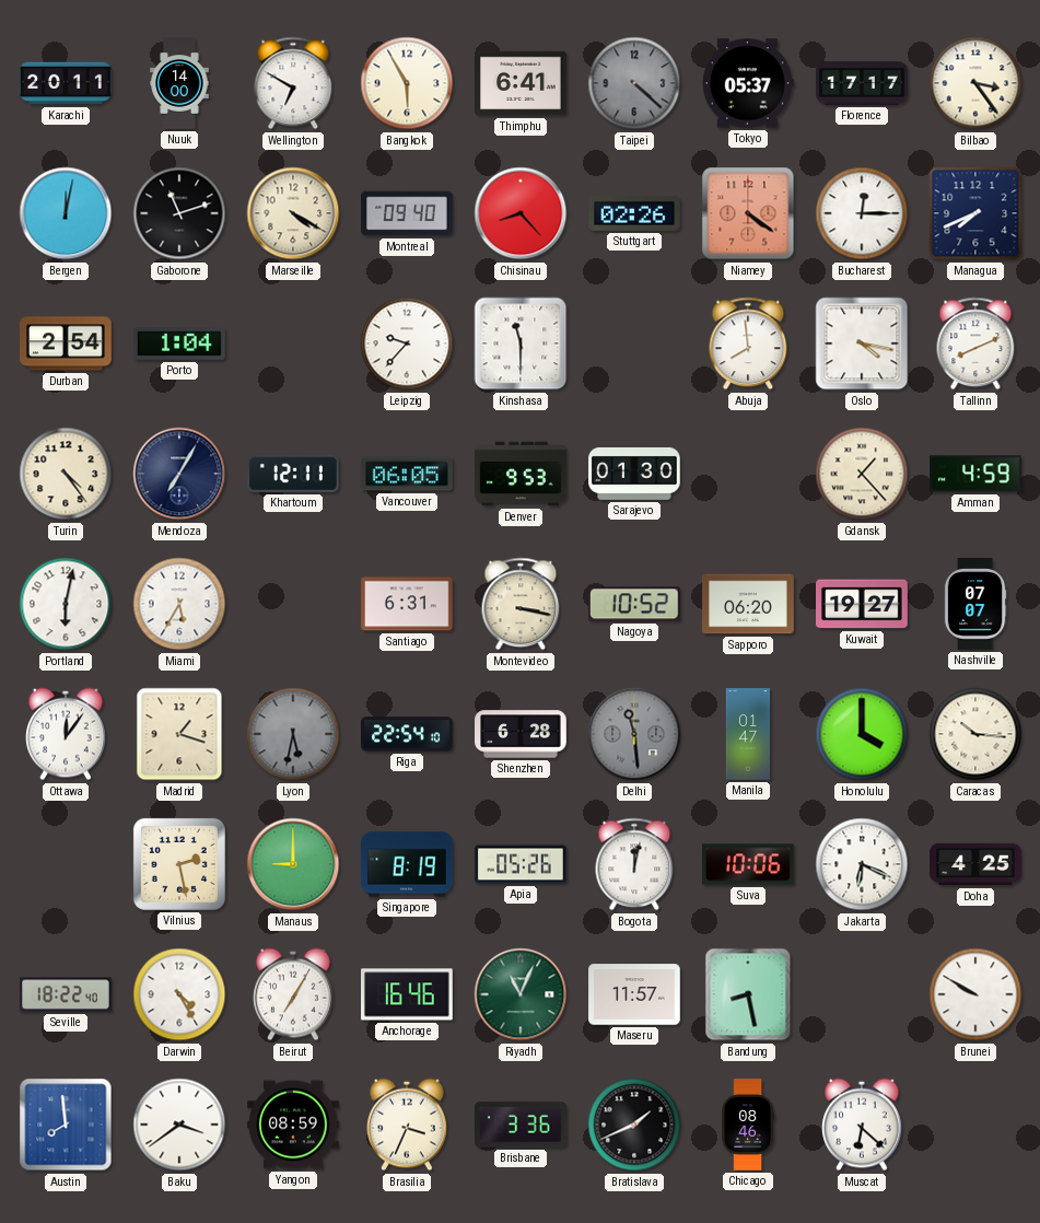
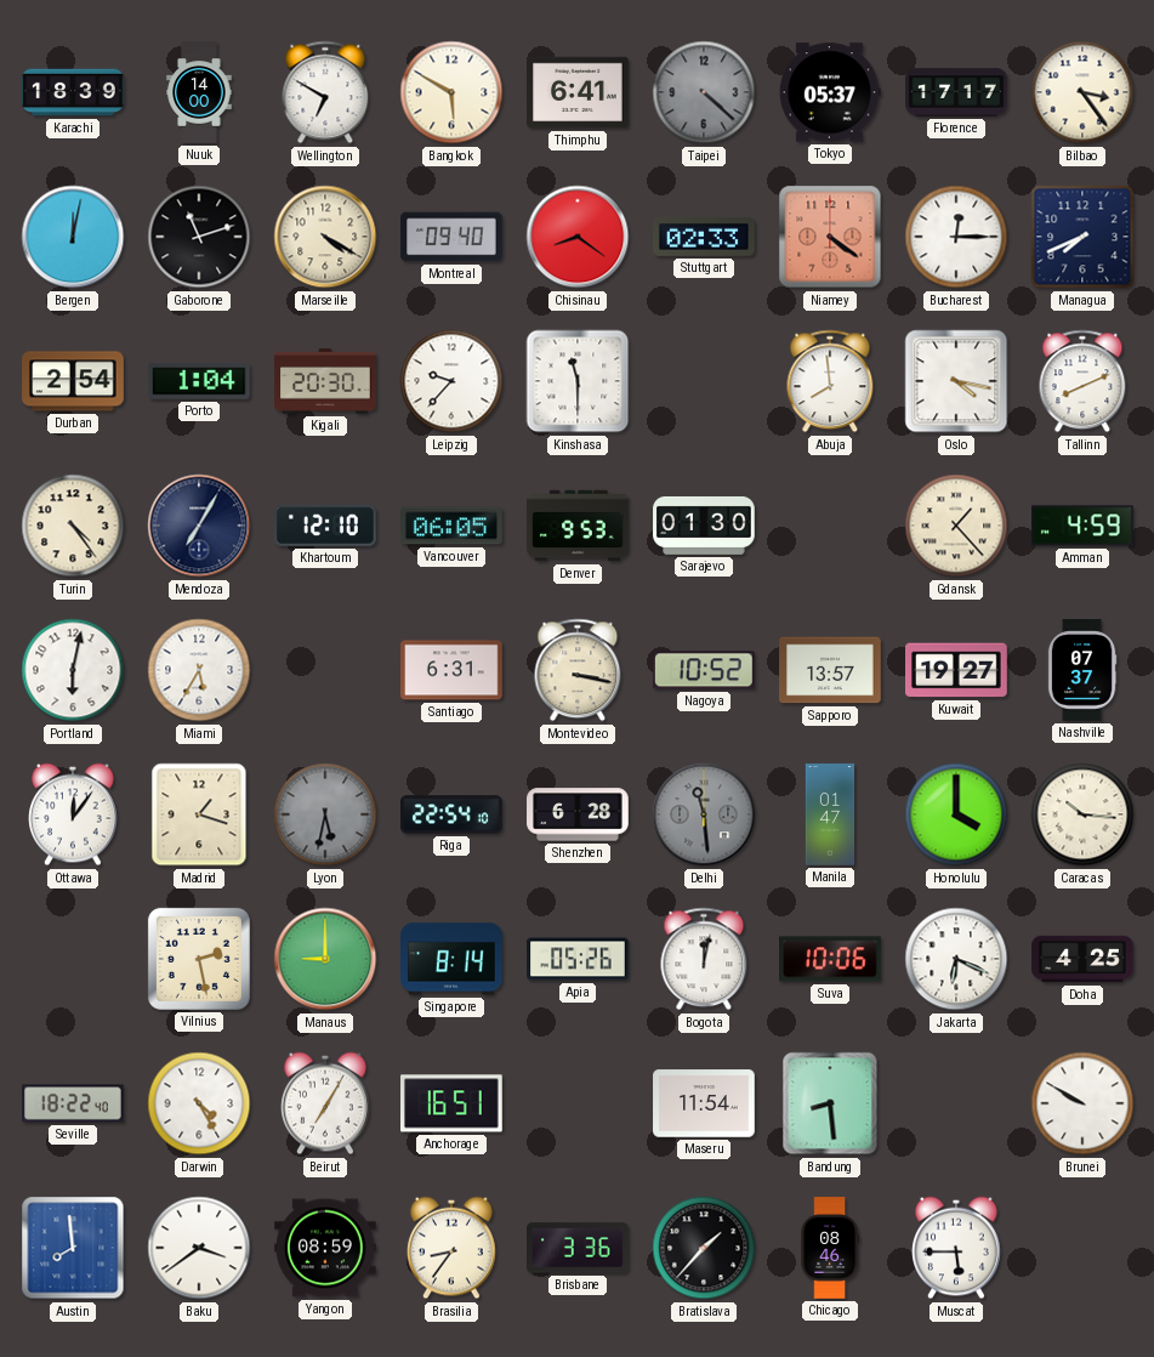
Karachi: 20:11 -> 18:39 (73, 92)
Bangkok: 5:55 -> 5:50 (451, 92)
Chisinau: 8:23 -> 8:21 (578, 237)
Stuttgart: 02:26 -> 02:33 (704, 237)
Kigali: none -> 20:30 (325, 381)
Khartoum: 12:11 -> 12:10 (326, 526)
Sapporo: 06:20 -> 13:57 (830, 670)
Nashville: 07:07 -> 07:37 (1082, 670)
Singapore: 8:19 -> 8:14 (453, 959)
Anchorage: 16:46 -> 16:51 (453, 1103)
Riyadh: 11:04 -> none (521, 994)
Maseru: 11:57 -> 11:54 (704, 1103)
Bandung: 8:28 -> 8:29 (830, 1103)
Brasilia: 3:34 -> 8:36 (453, 1248)
Bratislava: 1:41 -> 1:37 (704, 1248)
Muscat: 6:22 -> 5:45 (957, 1248)
